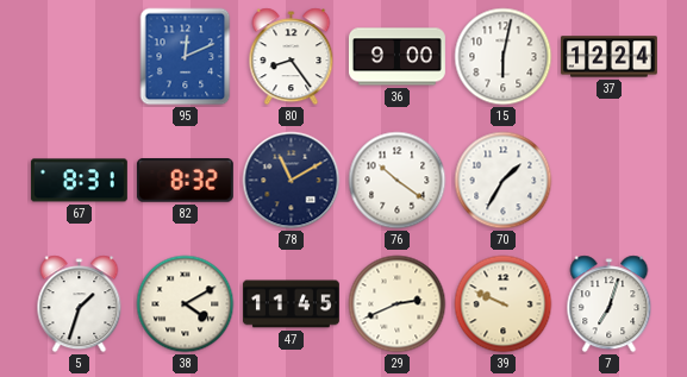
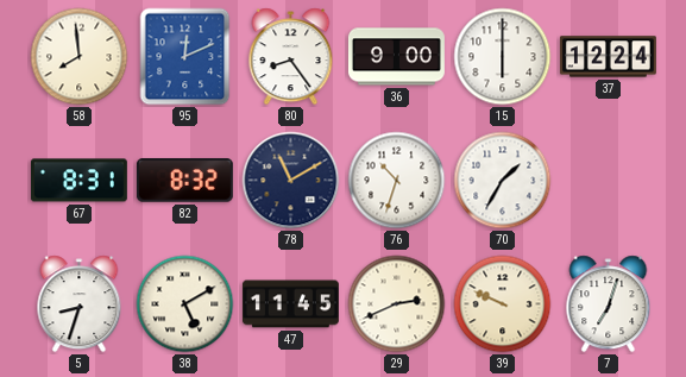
58: none -> 7:59 (80, 57)
15: 6:02 -> 6:00 (503, 57)
76: 10:21 -> 10:33 (397, 181)
5: 1:33 -> 8:33 (80, 304)
38: 4:10 -> 5:10 (185, 304)
